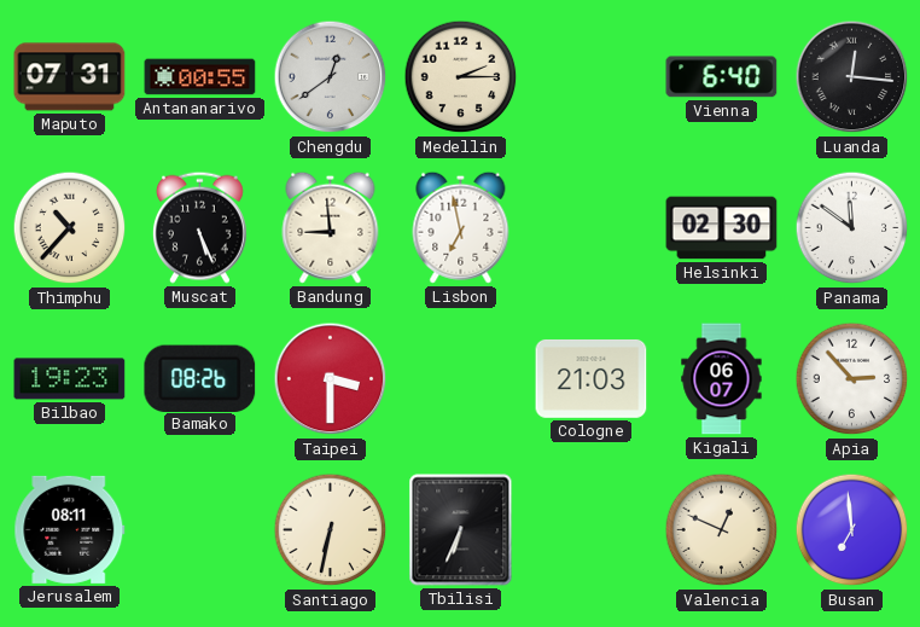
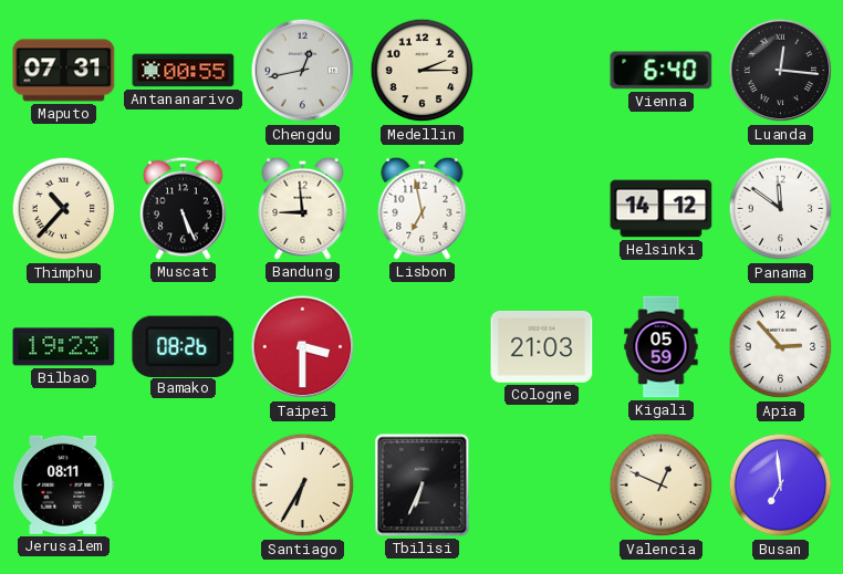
Chengdu: 12:39 -> 12:43 (303, 71)
Helsinki: 02:30 -> 14:12 (662, 209)
Kigali: 06:07 -> 05:59 (662, 347)
Santiago: 6:32 -> 6:35 (303, 486)
